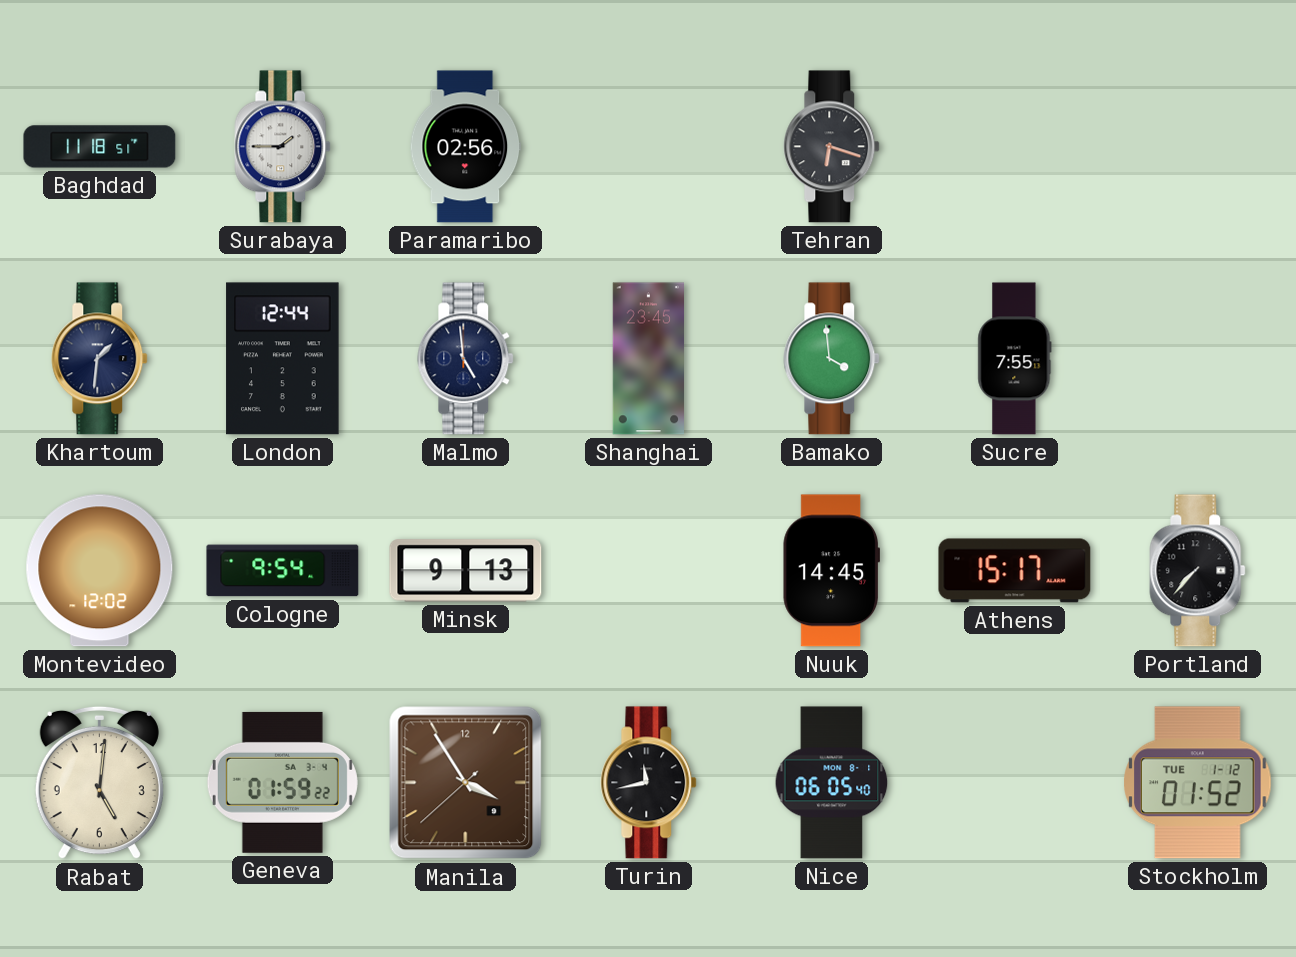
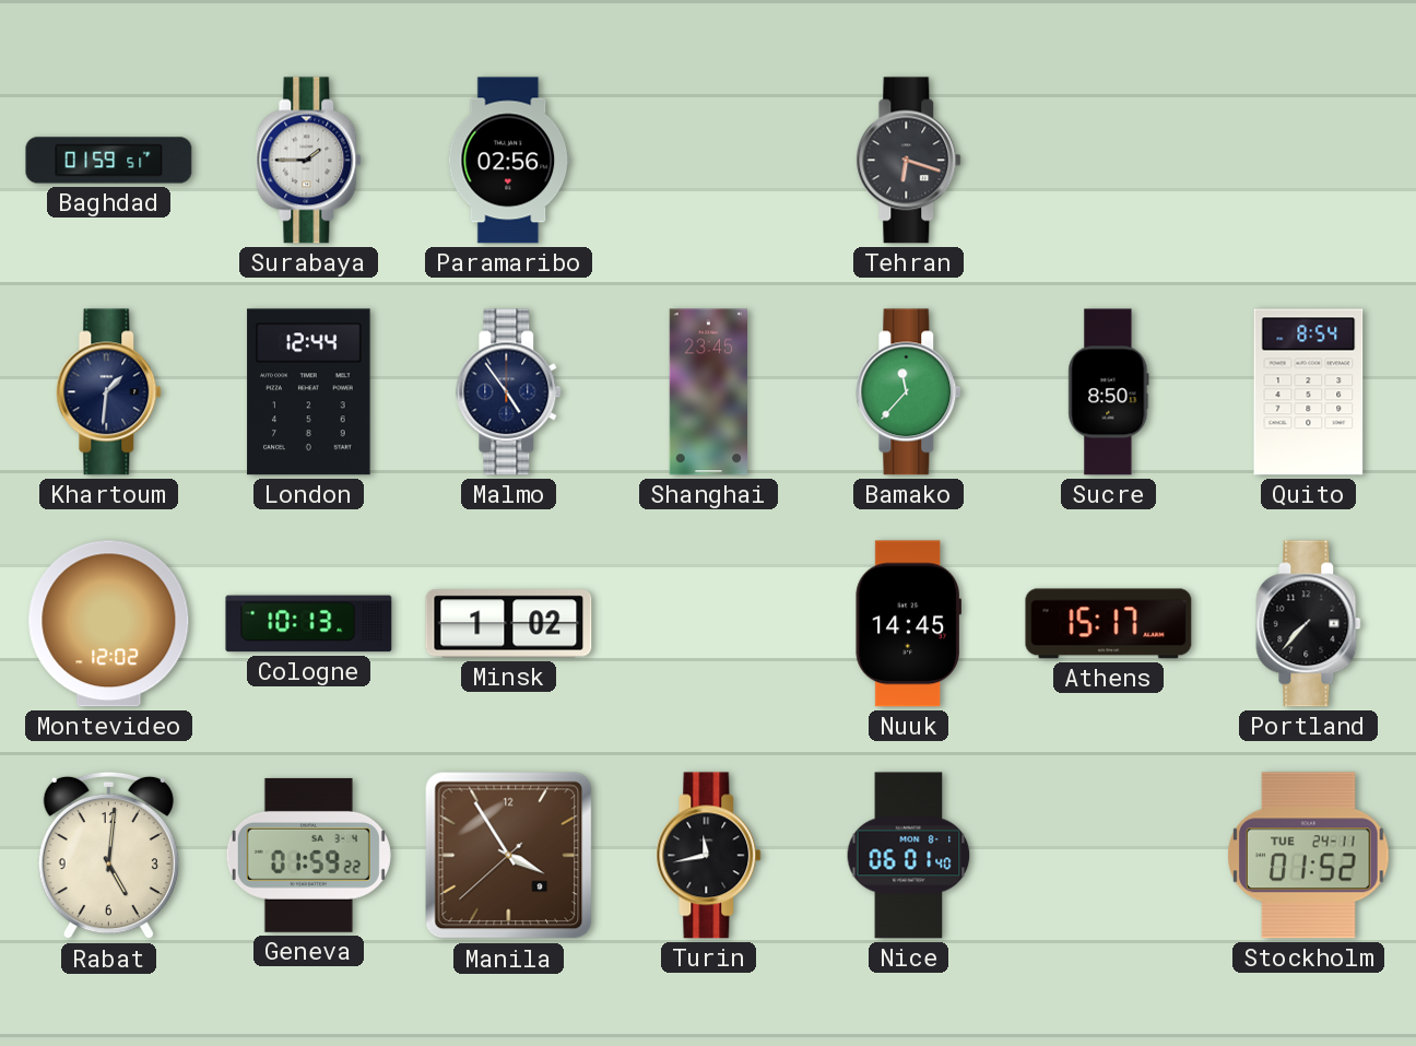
Baghdad: 11:18 -> 01:59 (109, 161)
Malmo: 4:59 -> 4:54 (509, 392)
Bamako: 3:59 -> 11:37 (909, 392)
Sucre: 7:55 -> 8:50 (1109, 392)
Quito: none -> 8:54 (1309, 392)
Cologne: 9:54 -> 10:13 (309, 624)
Minsk: 9:13 -> 1:02 (509, 624)
Nice: 06:05 -> 06:01 (909, 856)
Stockholm date: TUE 1-12 -> TUE 24-11 (1309, 856)
